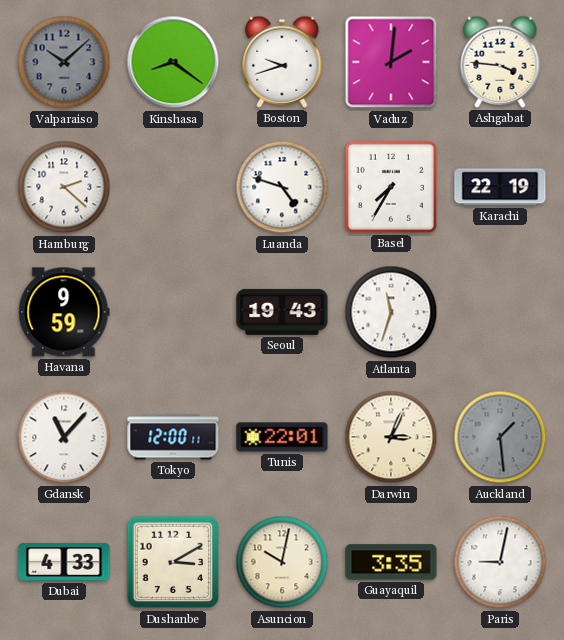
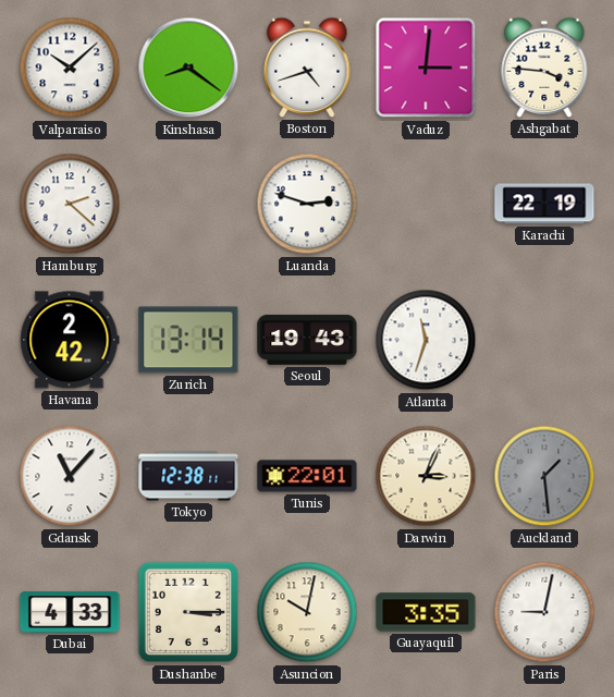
Valparaiso dial: grey -> white (70, 68)
Boston: 9:42 -> 4:42 (307, 68)
Vaduz: 2:01 -> 3:01 (426, 68)
Luanda: 4:48 -> 2:48 (307, 204)
Basel: 7:35 -> none (391, 187)
Havana: 9:59 -> 2:42 (70, 340)
Zurich: none -> 13:14 (188, 340)
Tokyo: 12:00 -> 12:38 (188, 476)
Dushanbe: 3:10 -> 3:15 (188, 612)
